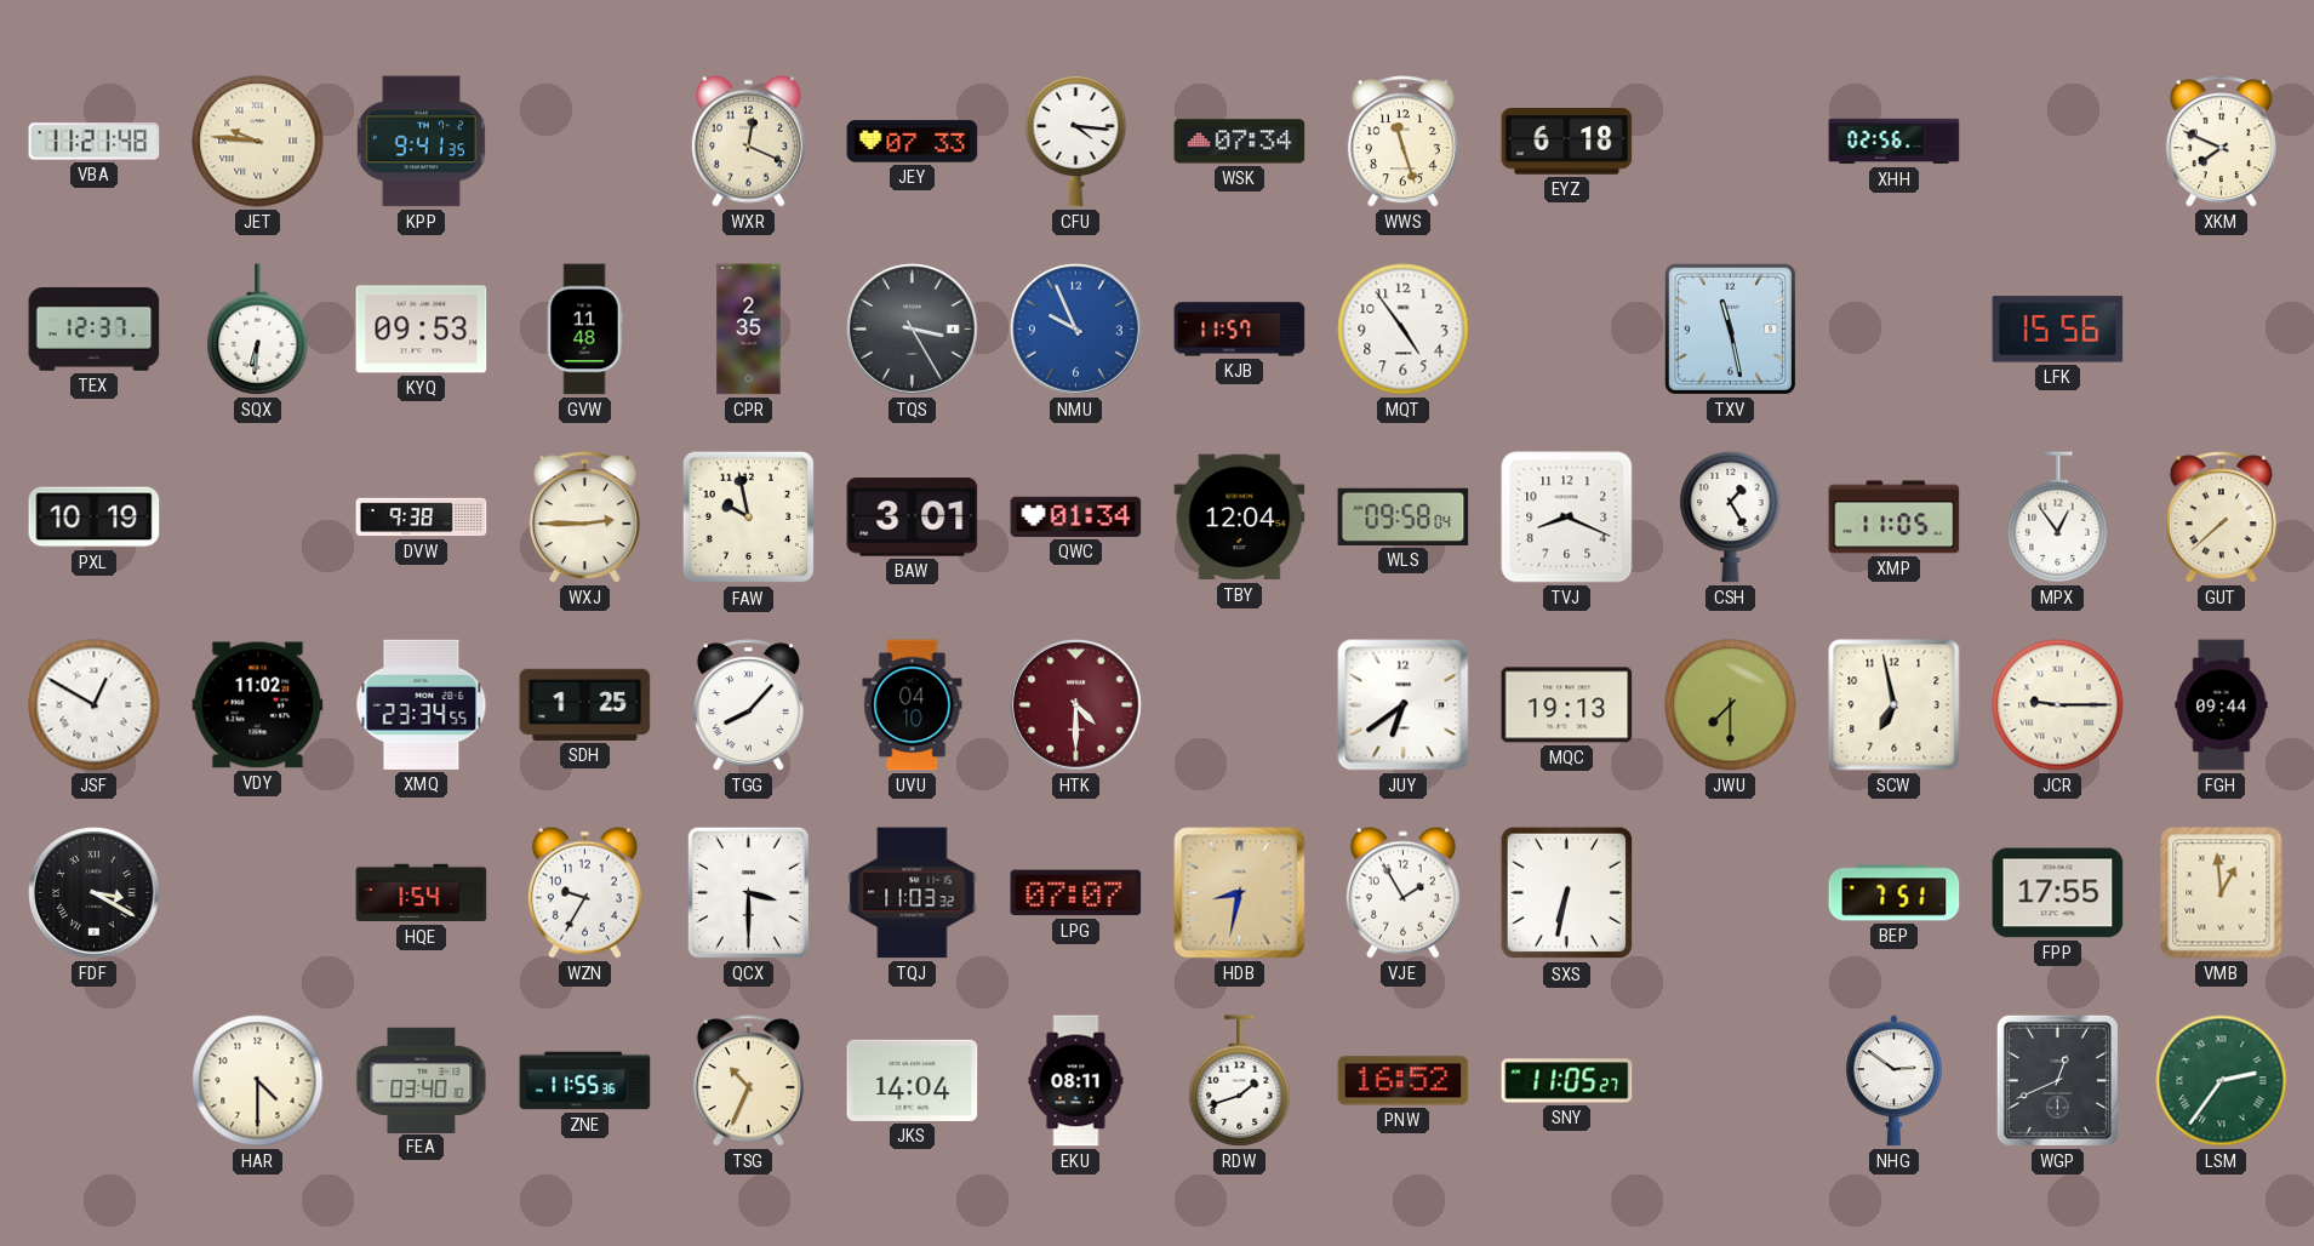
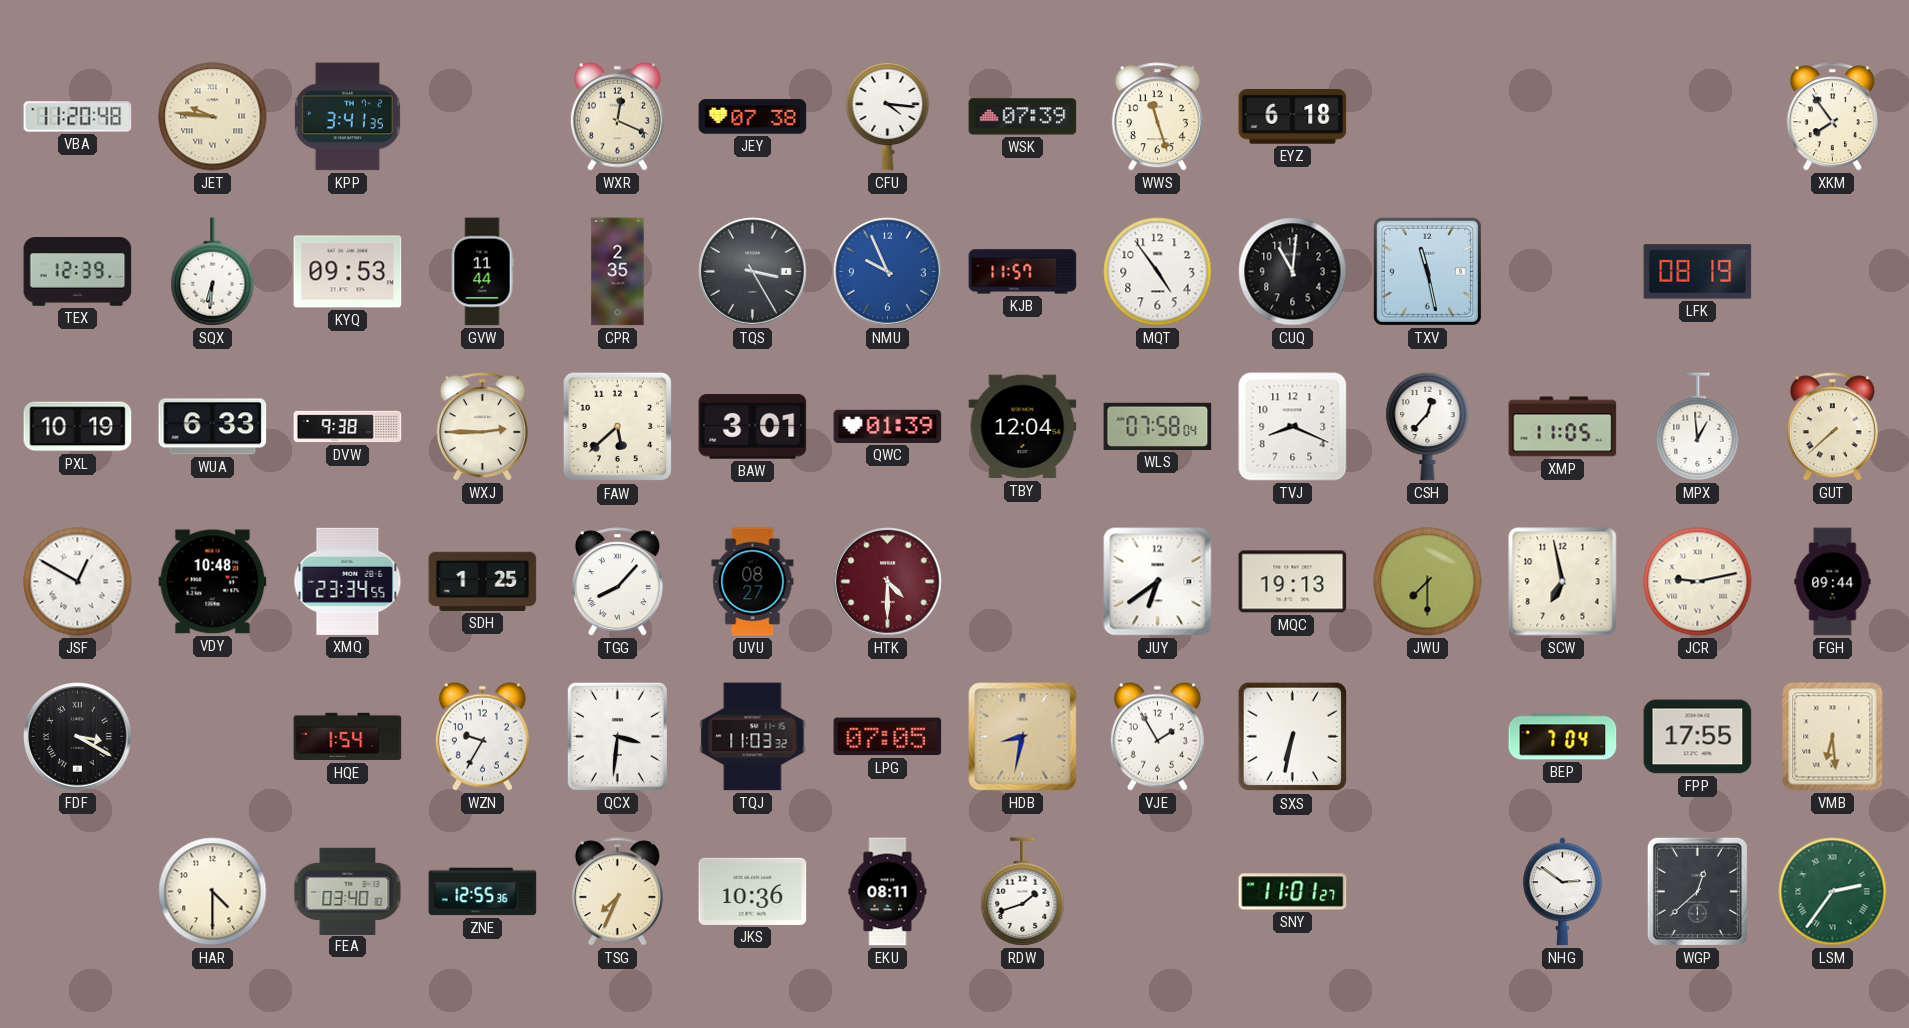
VBA: 11:21 -> 11:20 (78, 117)
KPP: 9:41 -> 3:41 (347, 117)
JEY: 07:33 -> 07:38 (753, 117)
WSK: 07:34 -> 07:39 (1023, 117)
XHH: 02:56 -> none (1895, 142)
XKM: 7:49 -> 7:54 (1832, 117)
TEX: 12:37 -> 12:39 (78, 272)
GVW: 11:48 -> 11:44 (482, 272)
CUQ: none -> 11:01 (1293, 272)
LFK: 15:56 -> 08:19 (1698, 272)
WUA: none -> 6:33 (213, 427)
FAW: 9:58 -> 5:38 (618, 427)
QWC: 01:34 -> 01:39 (888, 426)
WLS: 09:58 -> 07:58 (1158, 426)
CSH: 1:25 -> 12:37 (1428, 426)
MPX: 12:54 -> 12:59 (1698, 427)
VDY: 11:02 -> 10:48 (213, 582)
UVU: 04:10 -> 08:27 (753, 582)
JCR: 9:15 -> 9:13 (1698, 582)
QCX: 3:30 -> 3:31 (617, 736)
LPG: 07:07 -> 07:05 (888, 737)
BEP: 7:51 -> 7:04 (1563, 737)
VMB: 12:59 -> 6:29 (1833, 737)
ZNE: 11:55 -> 12:55 (483, 892)
TSG: 10:34 -> 7:34 (617, 892)
JKS: 14:04 -> 10:36 (753, 891)
PNW: 16:52 -> none (1404, 1081)
SNY: 11:05 -> 11:01 (1293, 892)
WGP: 12:41 -> 12:38 (1697, 891)
